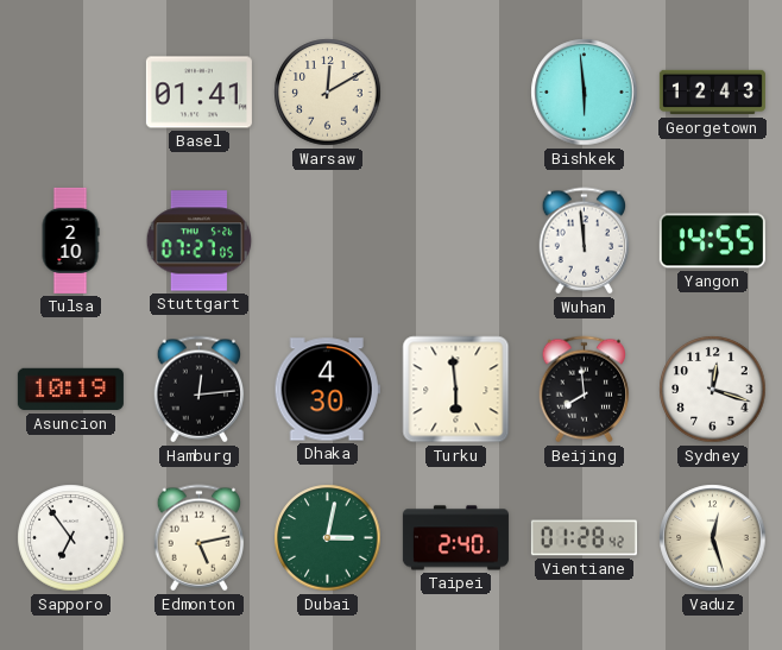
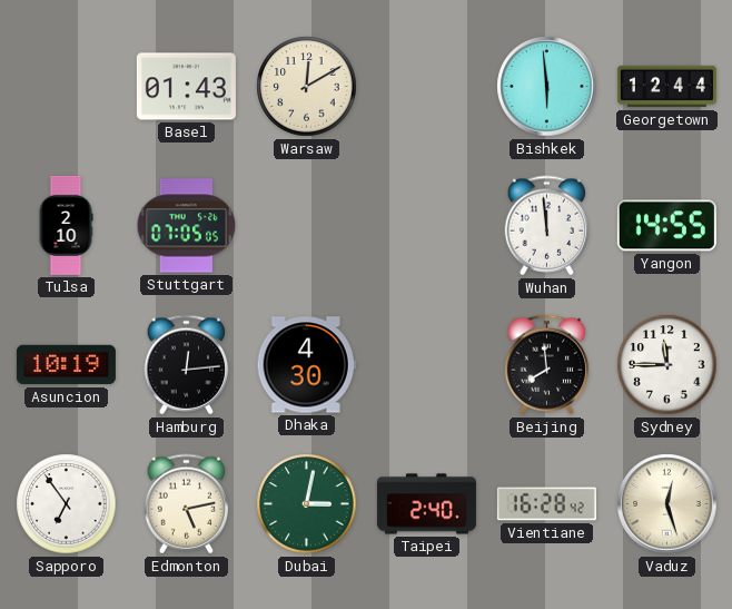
Basel: 01:41 -> 01:43 (186, 87)
Georgetown: 12:43 -> 12:44 (666, 87)
Stuttgart: 07:27 -> 07:05 (187, 226)
Turku: 5:59 -> none (456, 390)
Sydney: 12:18 -> 11:45 (667, 365)
Vientiane: 01:28 -> 16:28 (546, 504)
